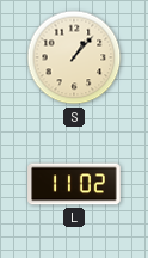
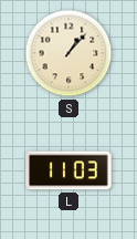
L: 11:02 -> 11:03 (68, 170)
